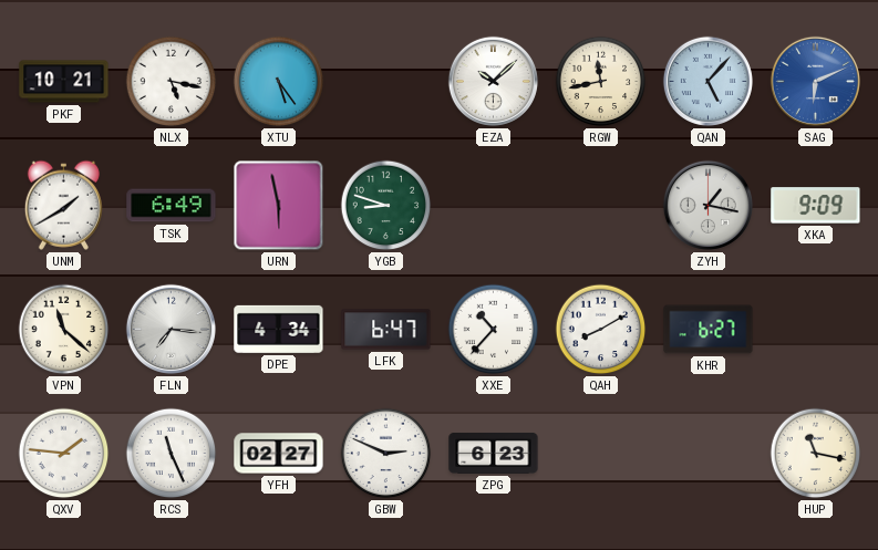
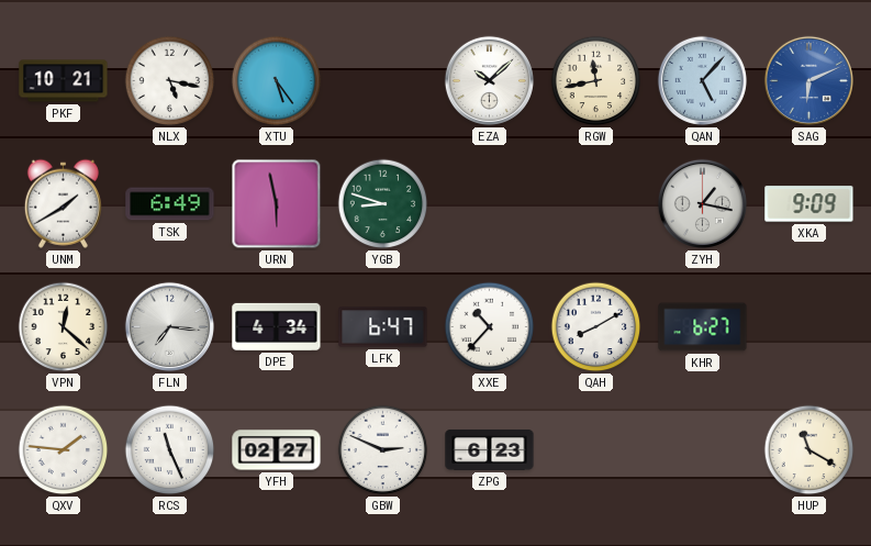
VPN: 11:22 -> 12:22 (64, 327)
HUP: 11:17 -> 11:20 (809, 450)
